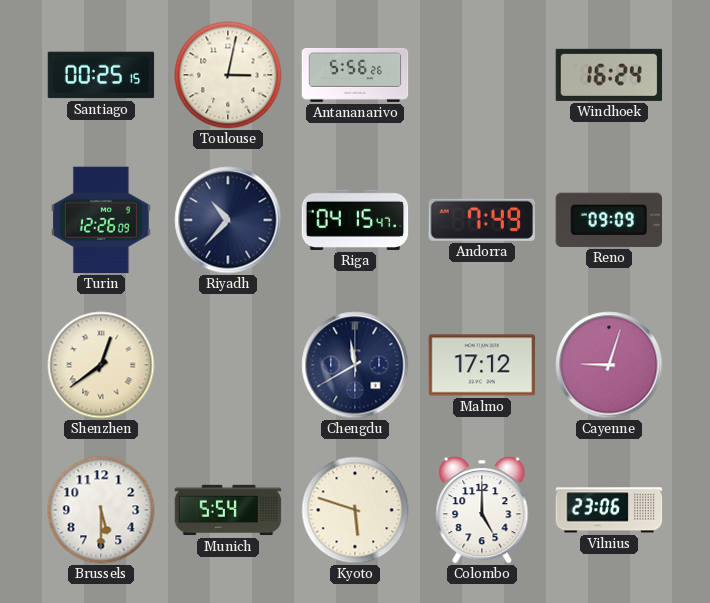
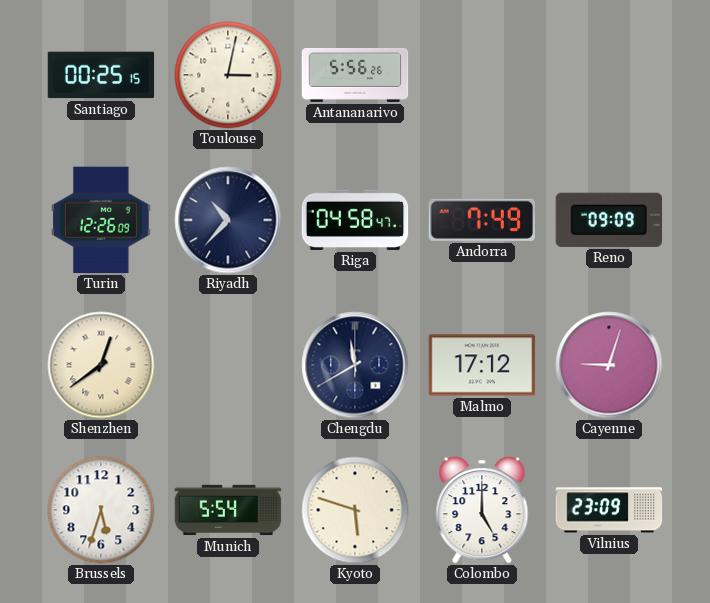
Windhoek: 16:24 -> none (609, 75)
Riga: 04:15 -> 04:58 (355, 220)
Brussels: 5:30 -> 5:33 (101, 510)
Vilnius: 23:06 -> 23:09 (609, 510)
